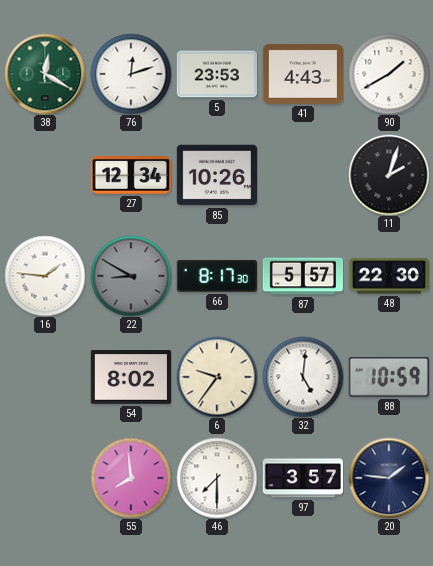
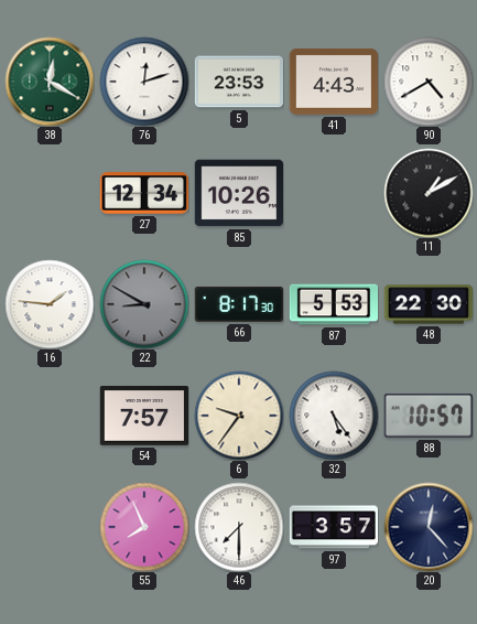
90: 1:40 -> 4:40 (429, 82)
11: 2:03 -> 1:10 (429, 193)
87: 5:57 -> 5:53 (334, 304)
54: 8:02 -> 7:57 (143, 417)
32: 5:01 -> 5:24 (334, 416)
88: 10:59 -> 10:57 (429, 416)
55: 7:59 -> 7:56 (144, 527)
20: 1:46 -> 12:23 (429, 527)
